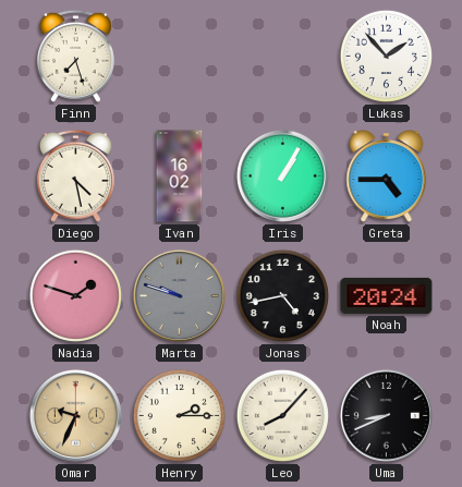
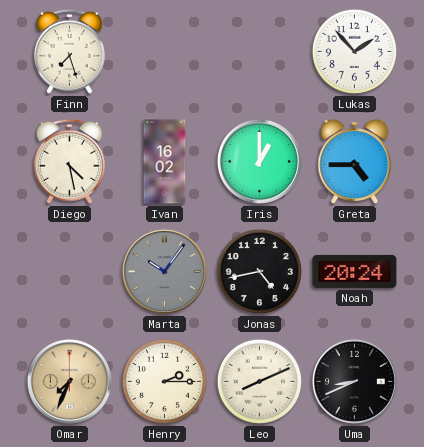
Iris: 1:05 -> 1:00 (259, 161)
Nadia: 1:48 -> none (75, 295)
Marta: 9:48 -> 10:06 (164, 271)
Omar: 9:34 -> 7:34 (69, 381)
Leo: 8:07 -> 8:11 (259, 381)
